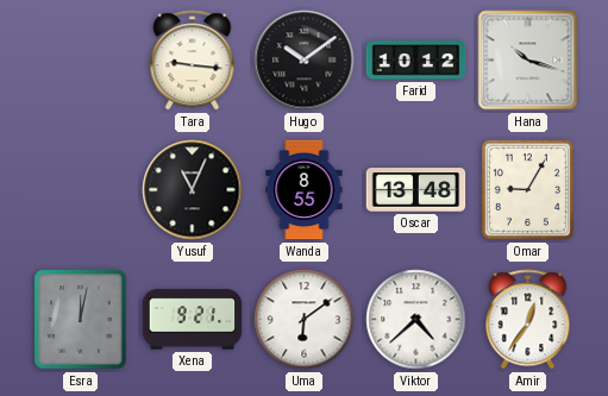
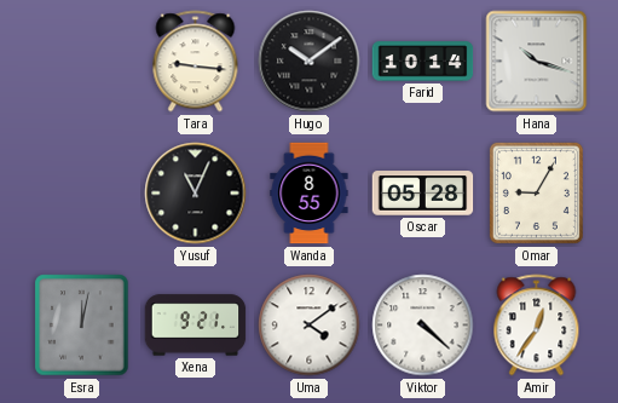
Farid: 10:12 -> 10:14 (423, 62)
Oscar: 13:48 -> 05:28 (423, 194)
Uma: 6:09 -> 4:09 (310, 326)
Viktor: 4:38 -> 4:22 (423, 326)
